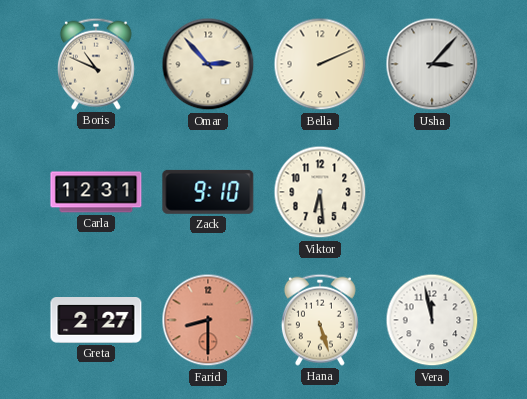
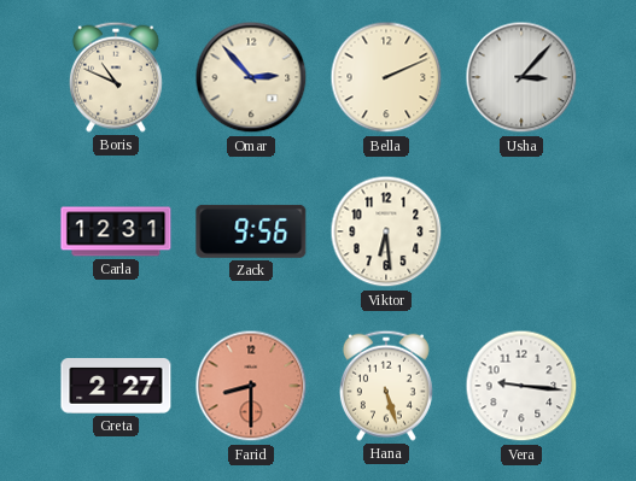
Zack: 9:10 -> 9:56 (251, 231)
Vera: 11:58 -> 9:16 (521, 386)
